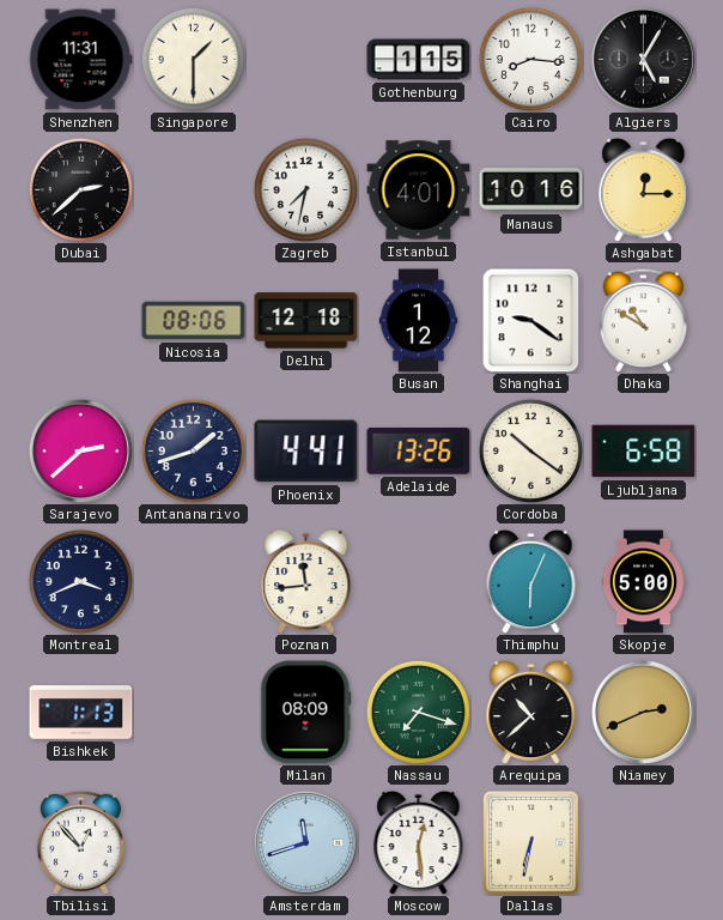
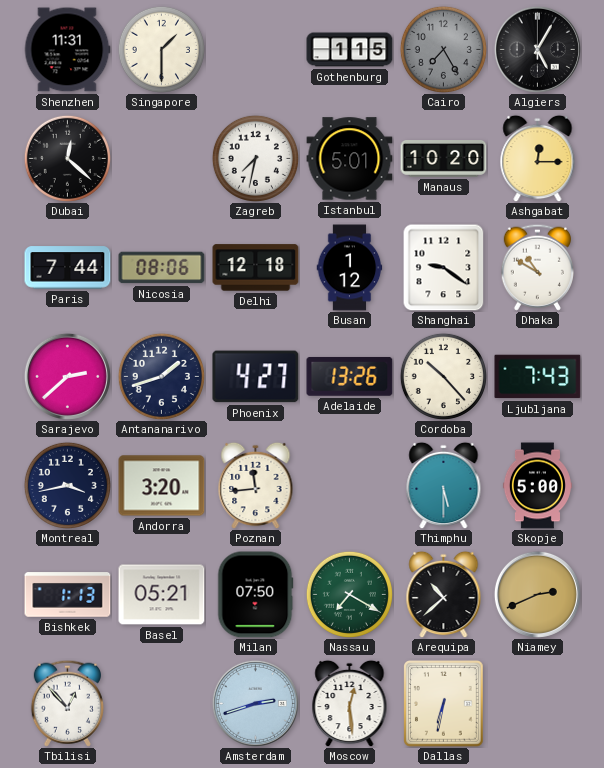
Cairo: 8:16 -> 7:25 (443, 49)
Cairo dial: white -> grey (443, 49)
Dubai: 2:38 -> 12:22 (67, 158)
Istanbul: 4:01 -> 5:01 (350, 159)
Manaus: 10:16 -> 10:20 (444, 159)
Paris: none -> 7:44 (68, 268)
Phoenix: 4:41 -> 4:27 (256, 377)
Cordoba: 10:21 -> 10:23 (443, 376)
Ljubljana: 6:58 -> 7:43 (538, 377)
Montreal: 3:41 -> 3:43 (67, 485)
Andorra: none -> 3:20 (162, 486)
Thimphu: 6:04 -> 5:30 (444, 485)
Basel: none -> 05:21 (162, 595)
Milan: 08:09 -> 07:50 (256, 595)
Nassau: 7:18 -> 7:20 (349, 594)
Amsterdam: 11:42 -> 2:42 (255, 703)
